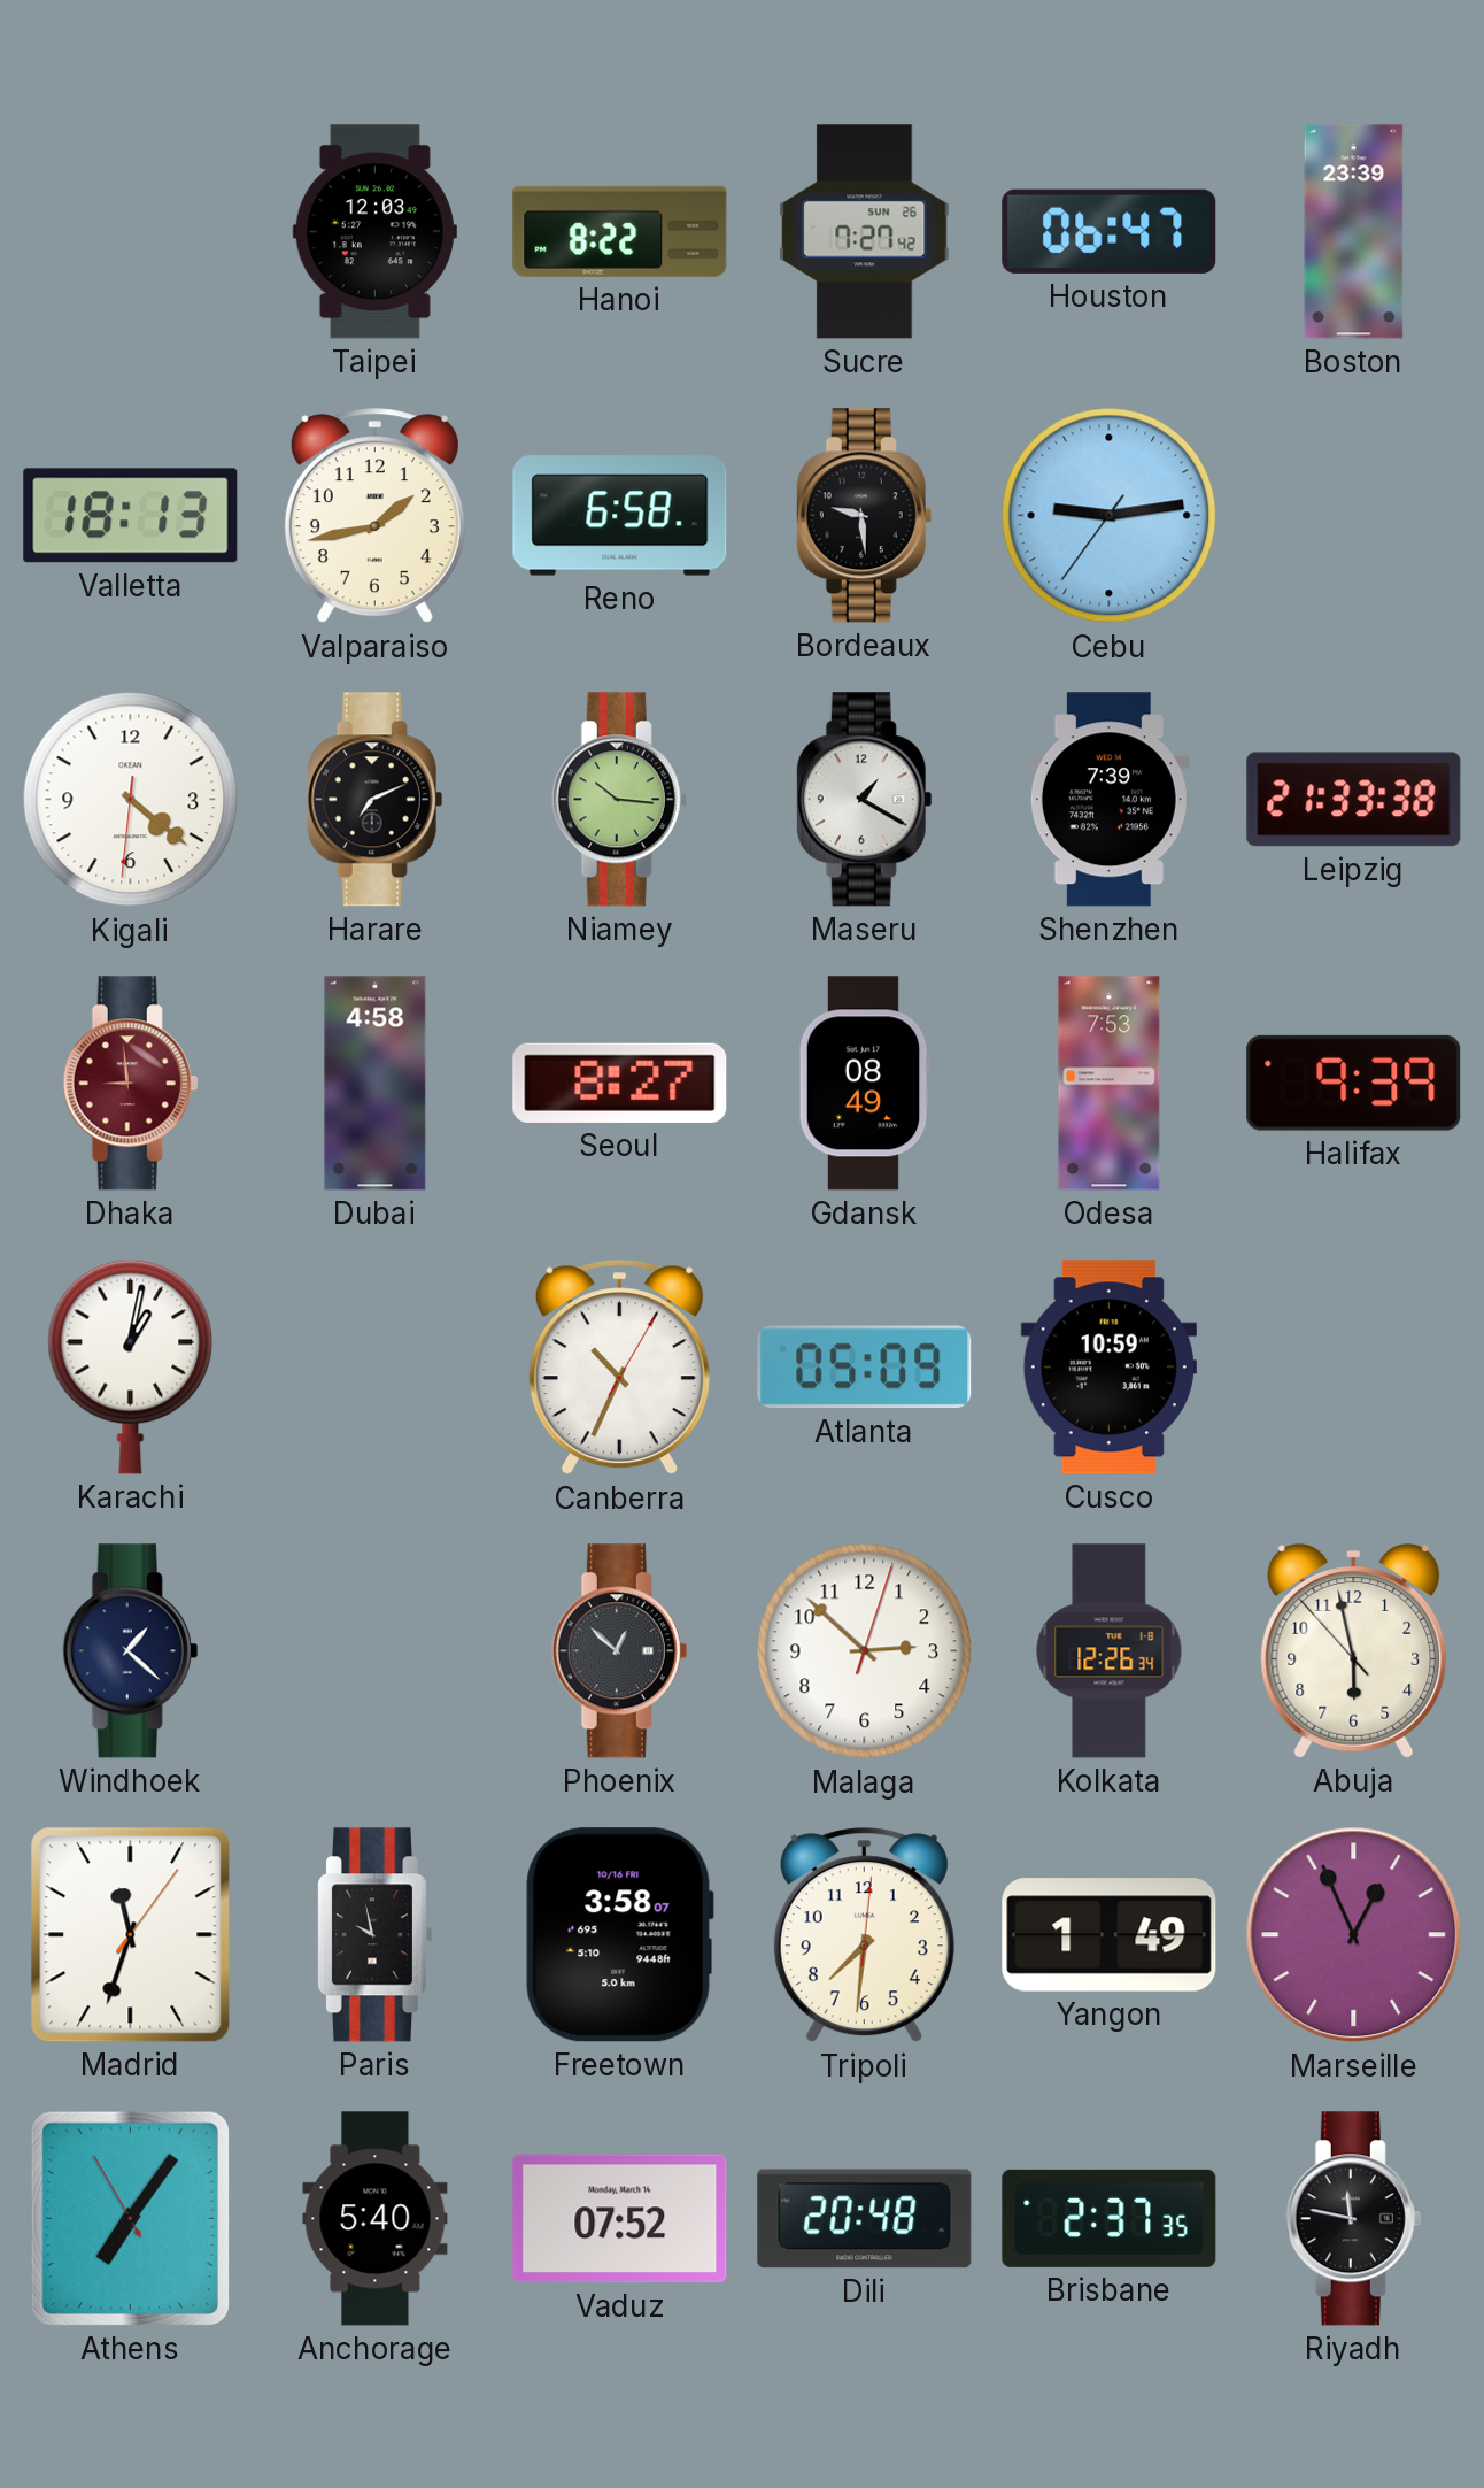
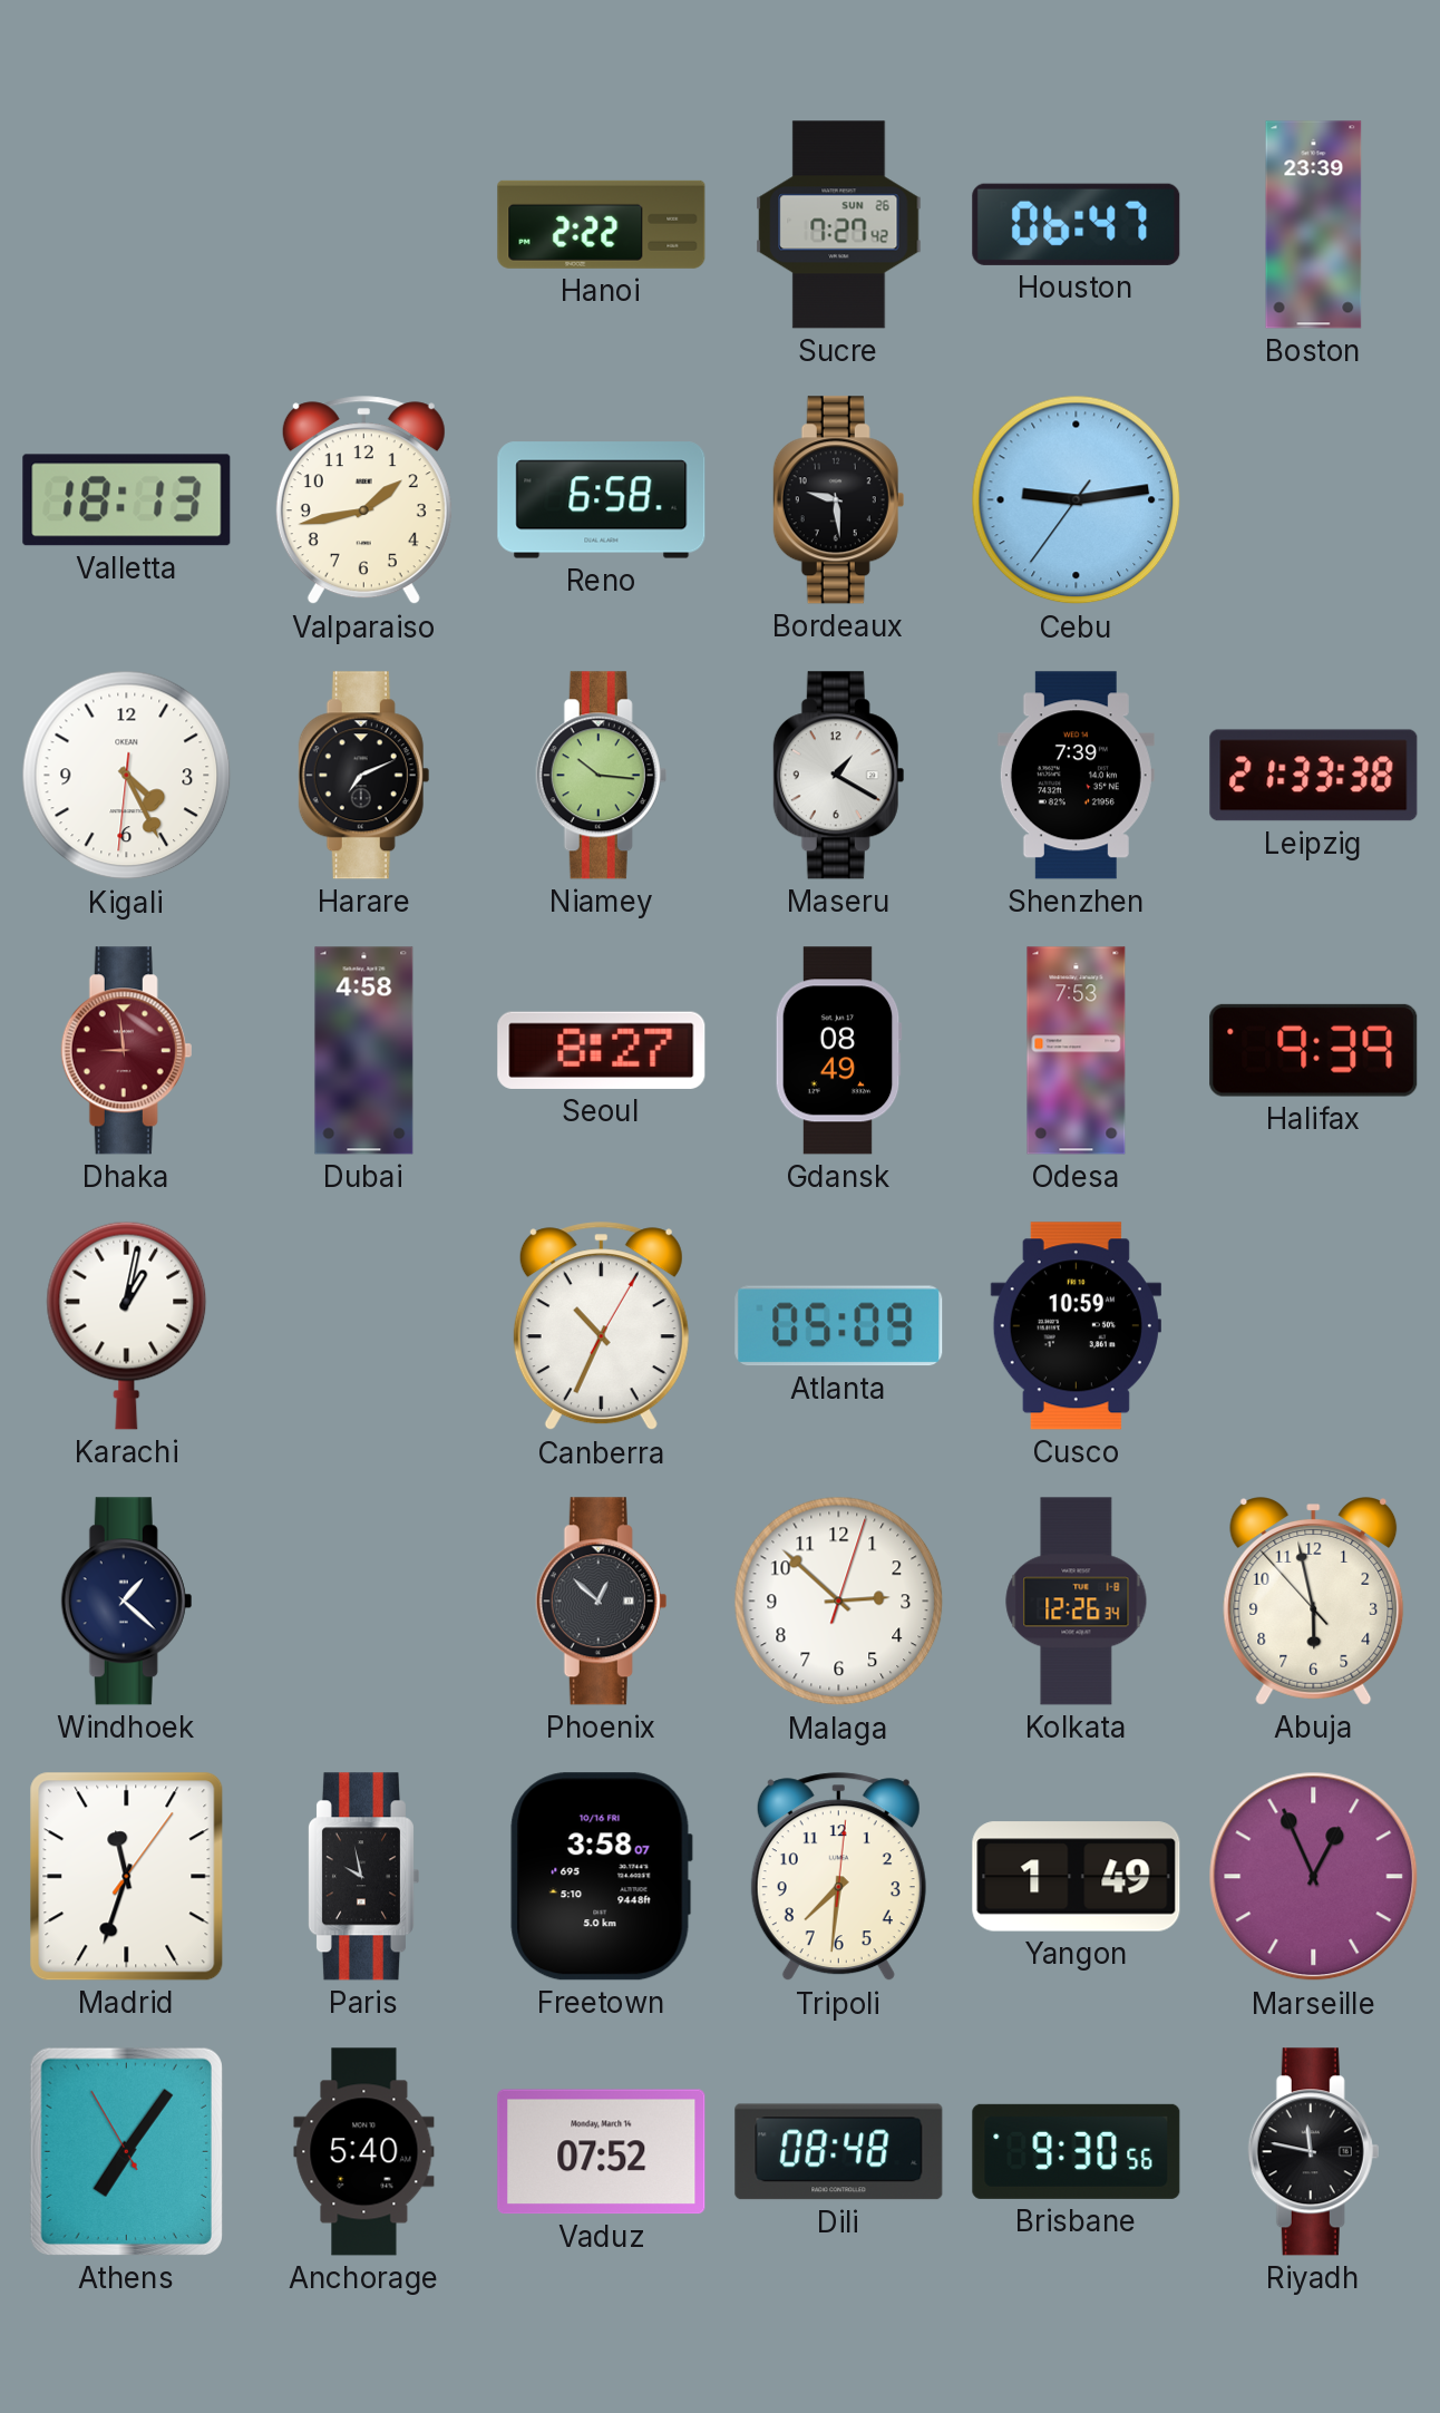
Taipei: 12:03 -> none (374, 232)
Hanoi: 8:22 -> 2:22 (602, 224)
Kigali: 4:21 -> 4:25 (127, 776)
Dili: 20:48 -> 08:48 (839, 2152)
Brisbane: 2:37 -> 9:30 (1077, 2151)
